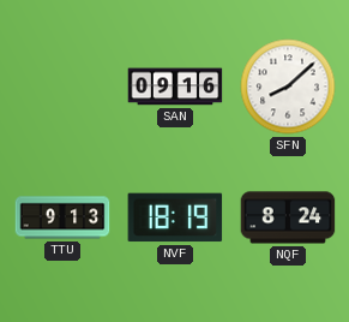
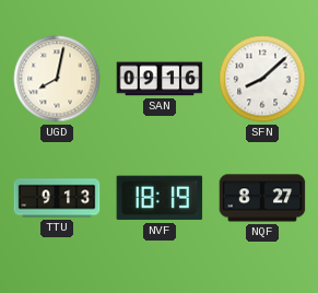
UGD: none -> 8:02 (57, 79)
NQF: 8:24 -> 8:27 (262, 198)
